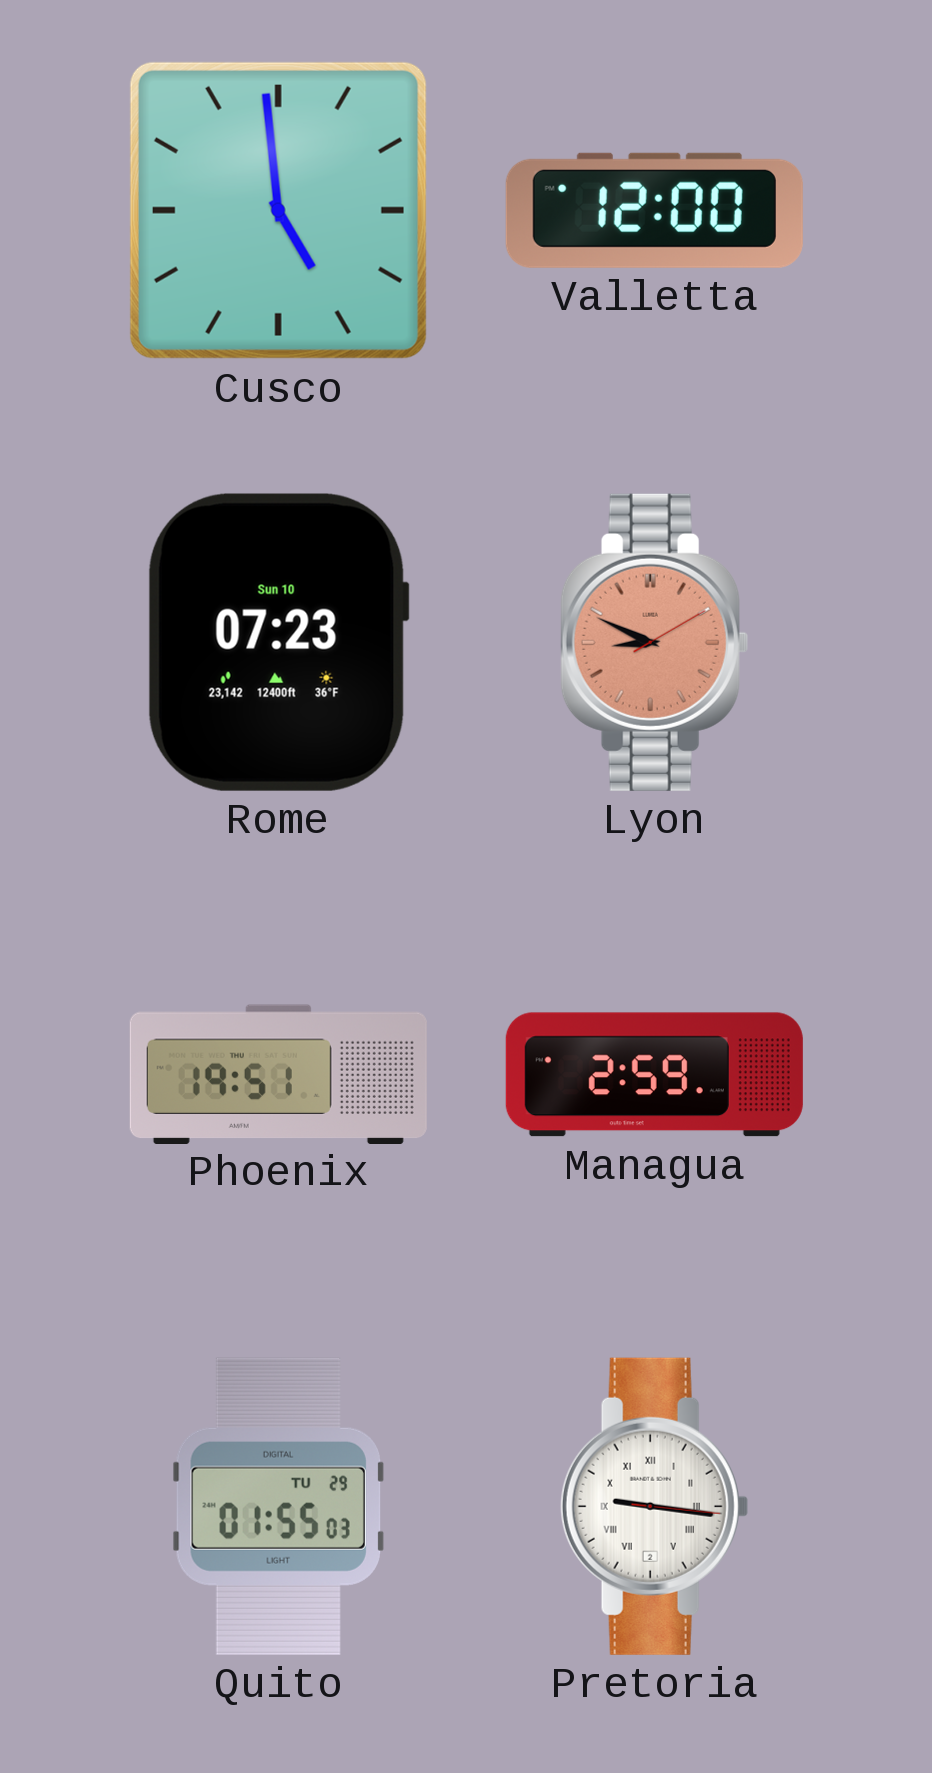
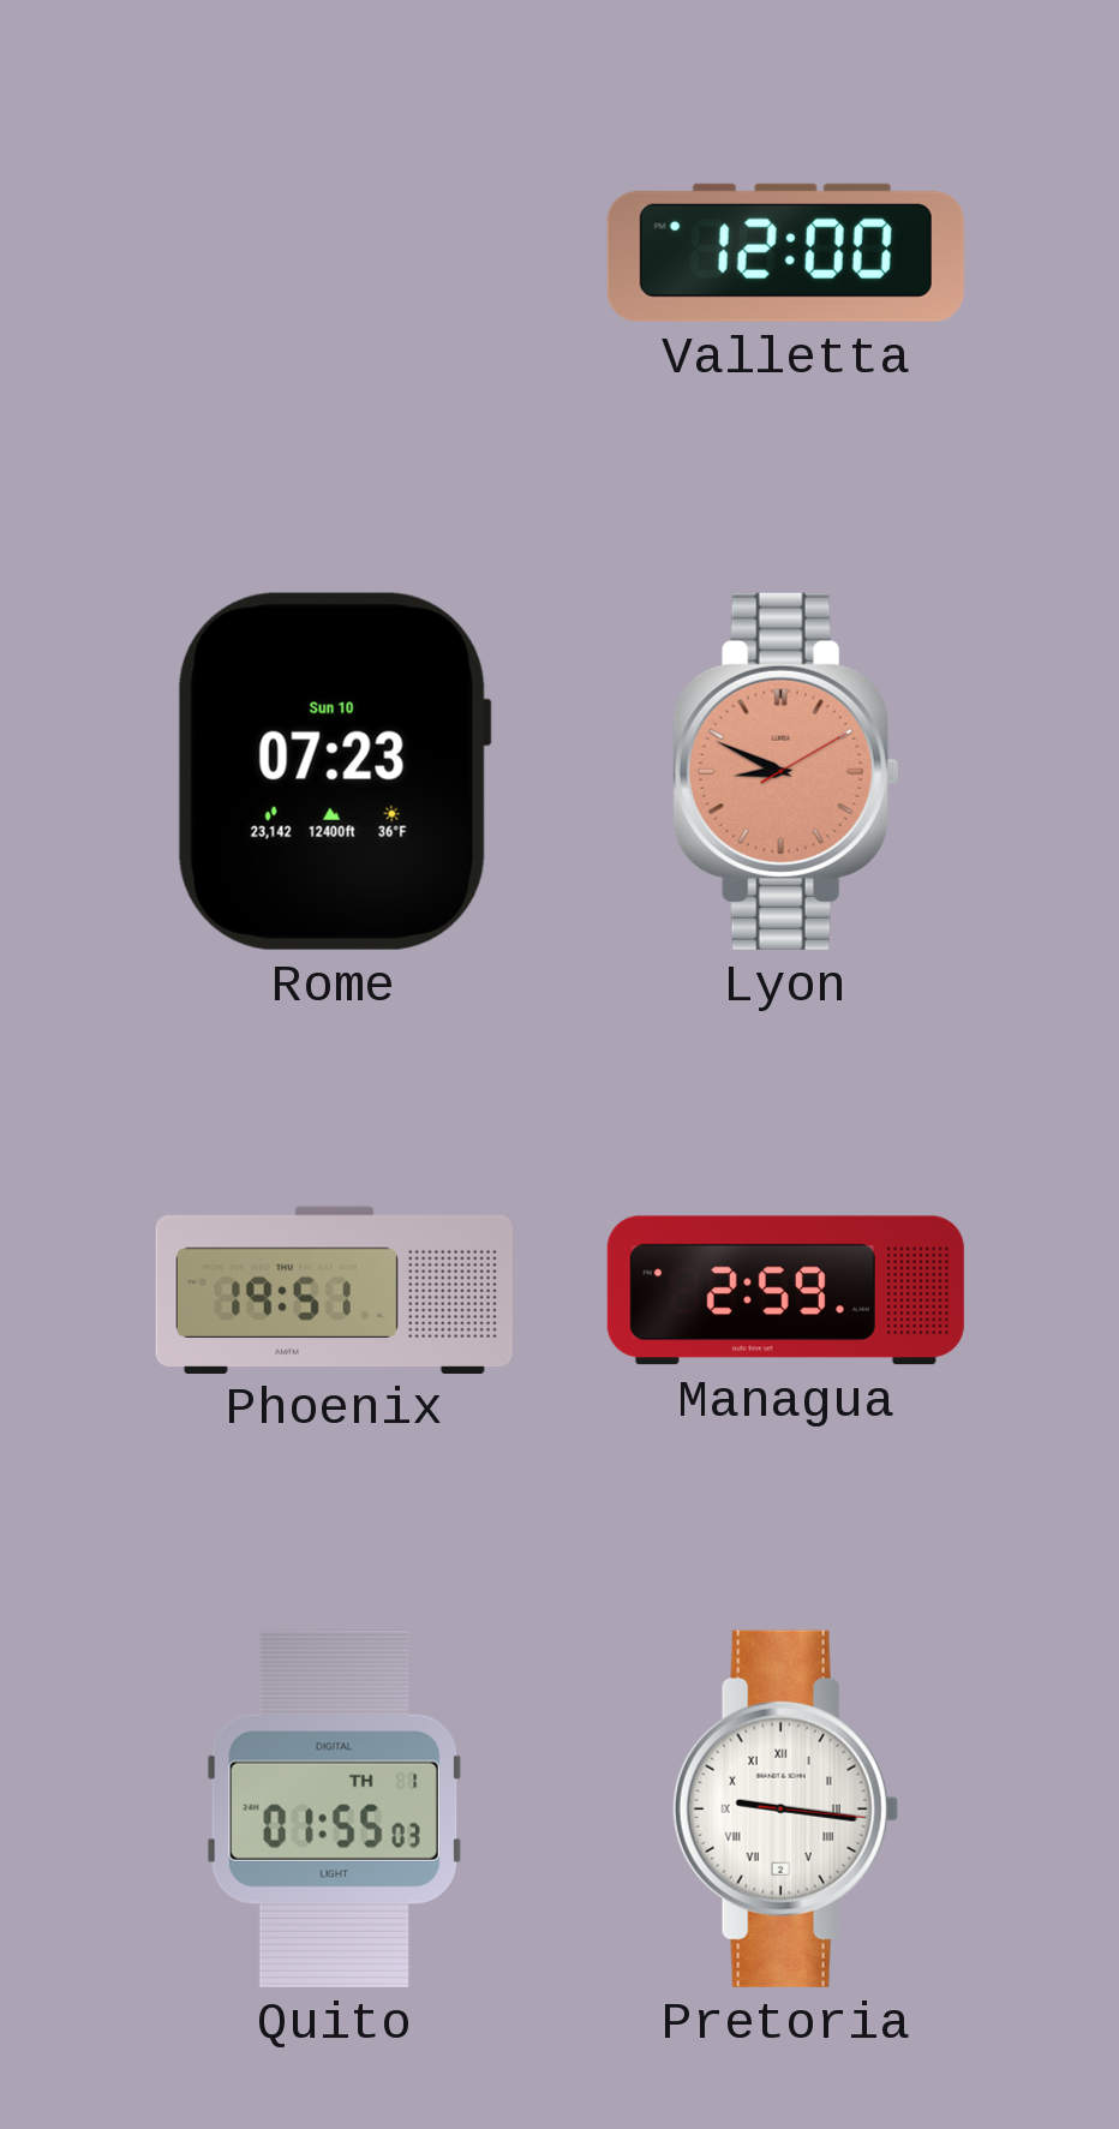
Cusco: 4:59 -> none (278, 210)
Quito date: TU 29 -> TH 1 (334, 1808)
